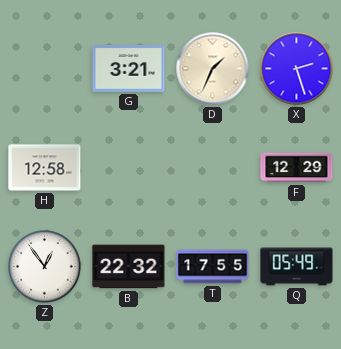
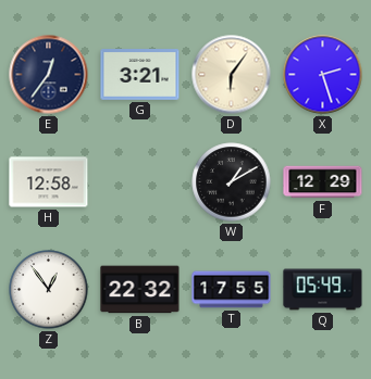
E: none -> 12:36 (49, 75)
D: 1:34 -> 6:06 (232, 75)
W: none -> 1:10 (232, 182)
